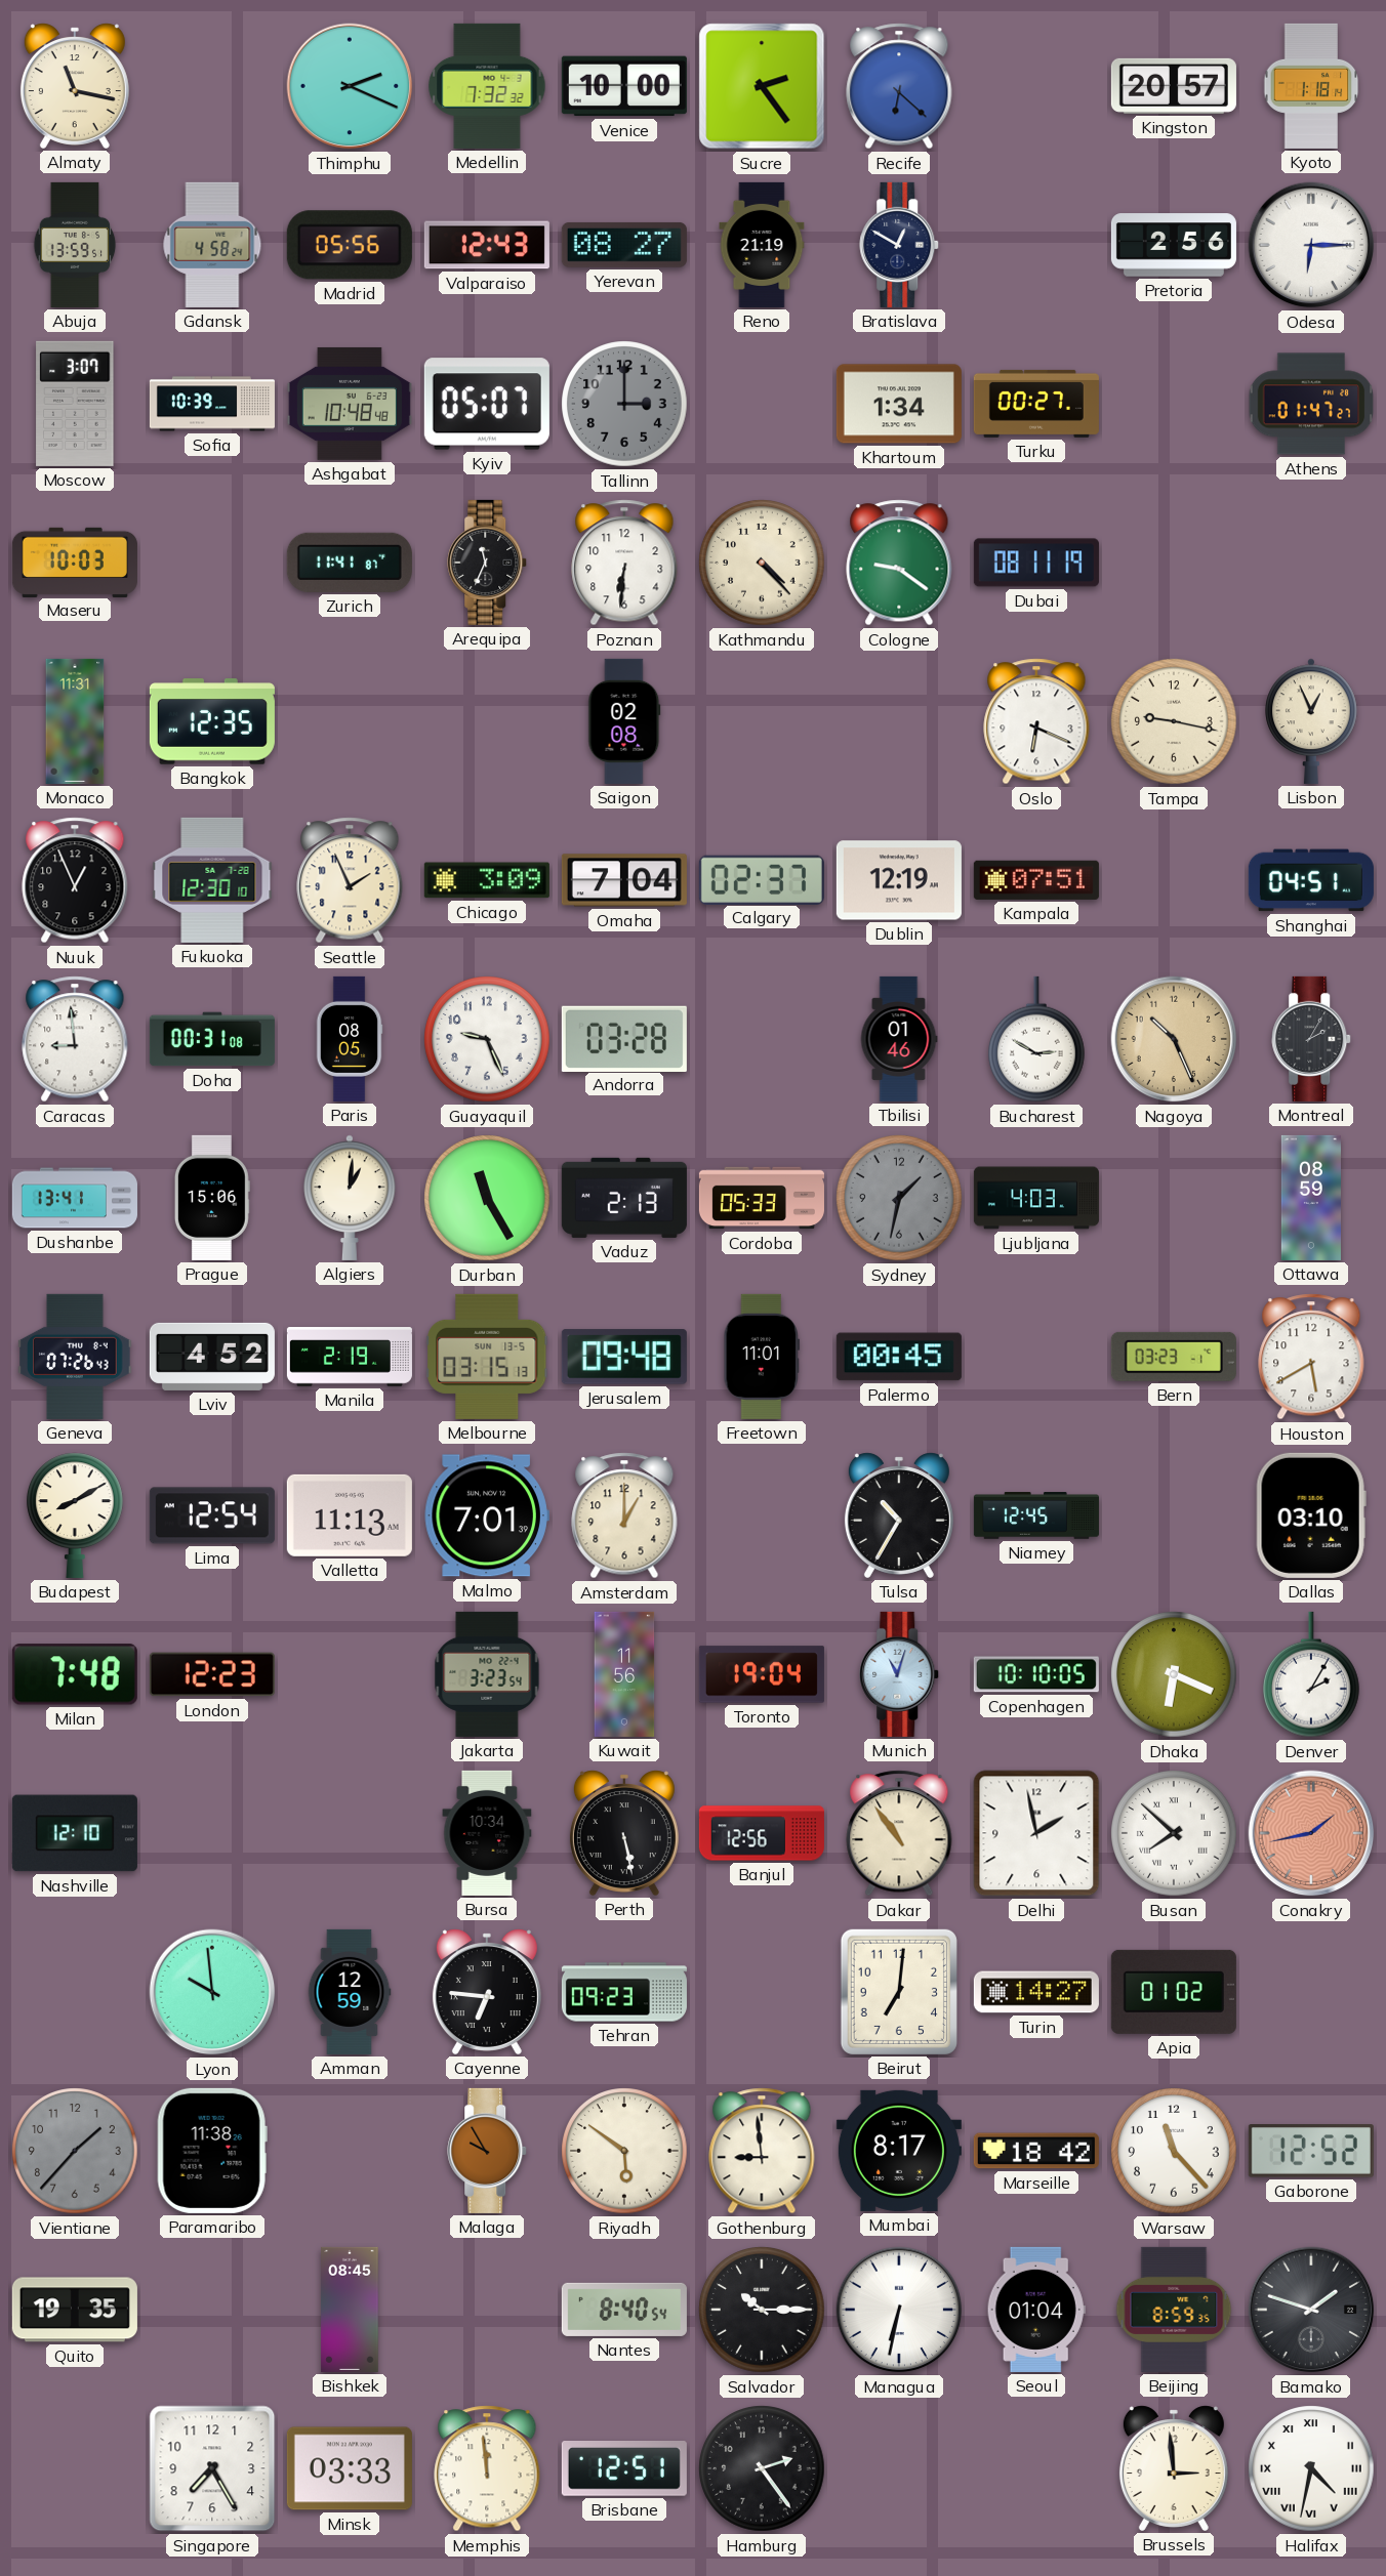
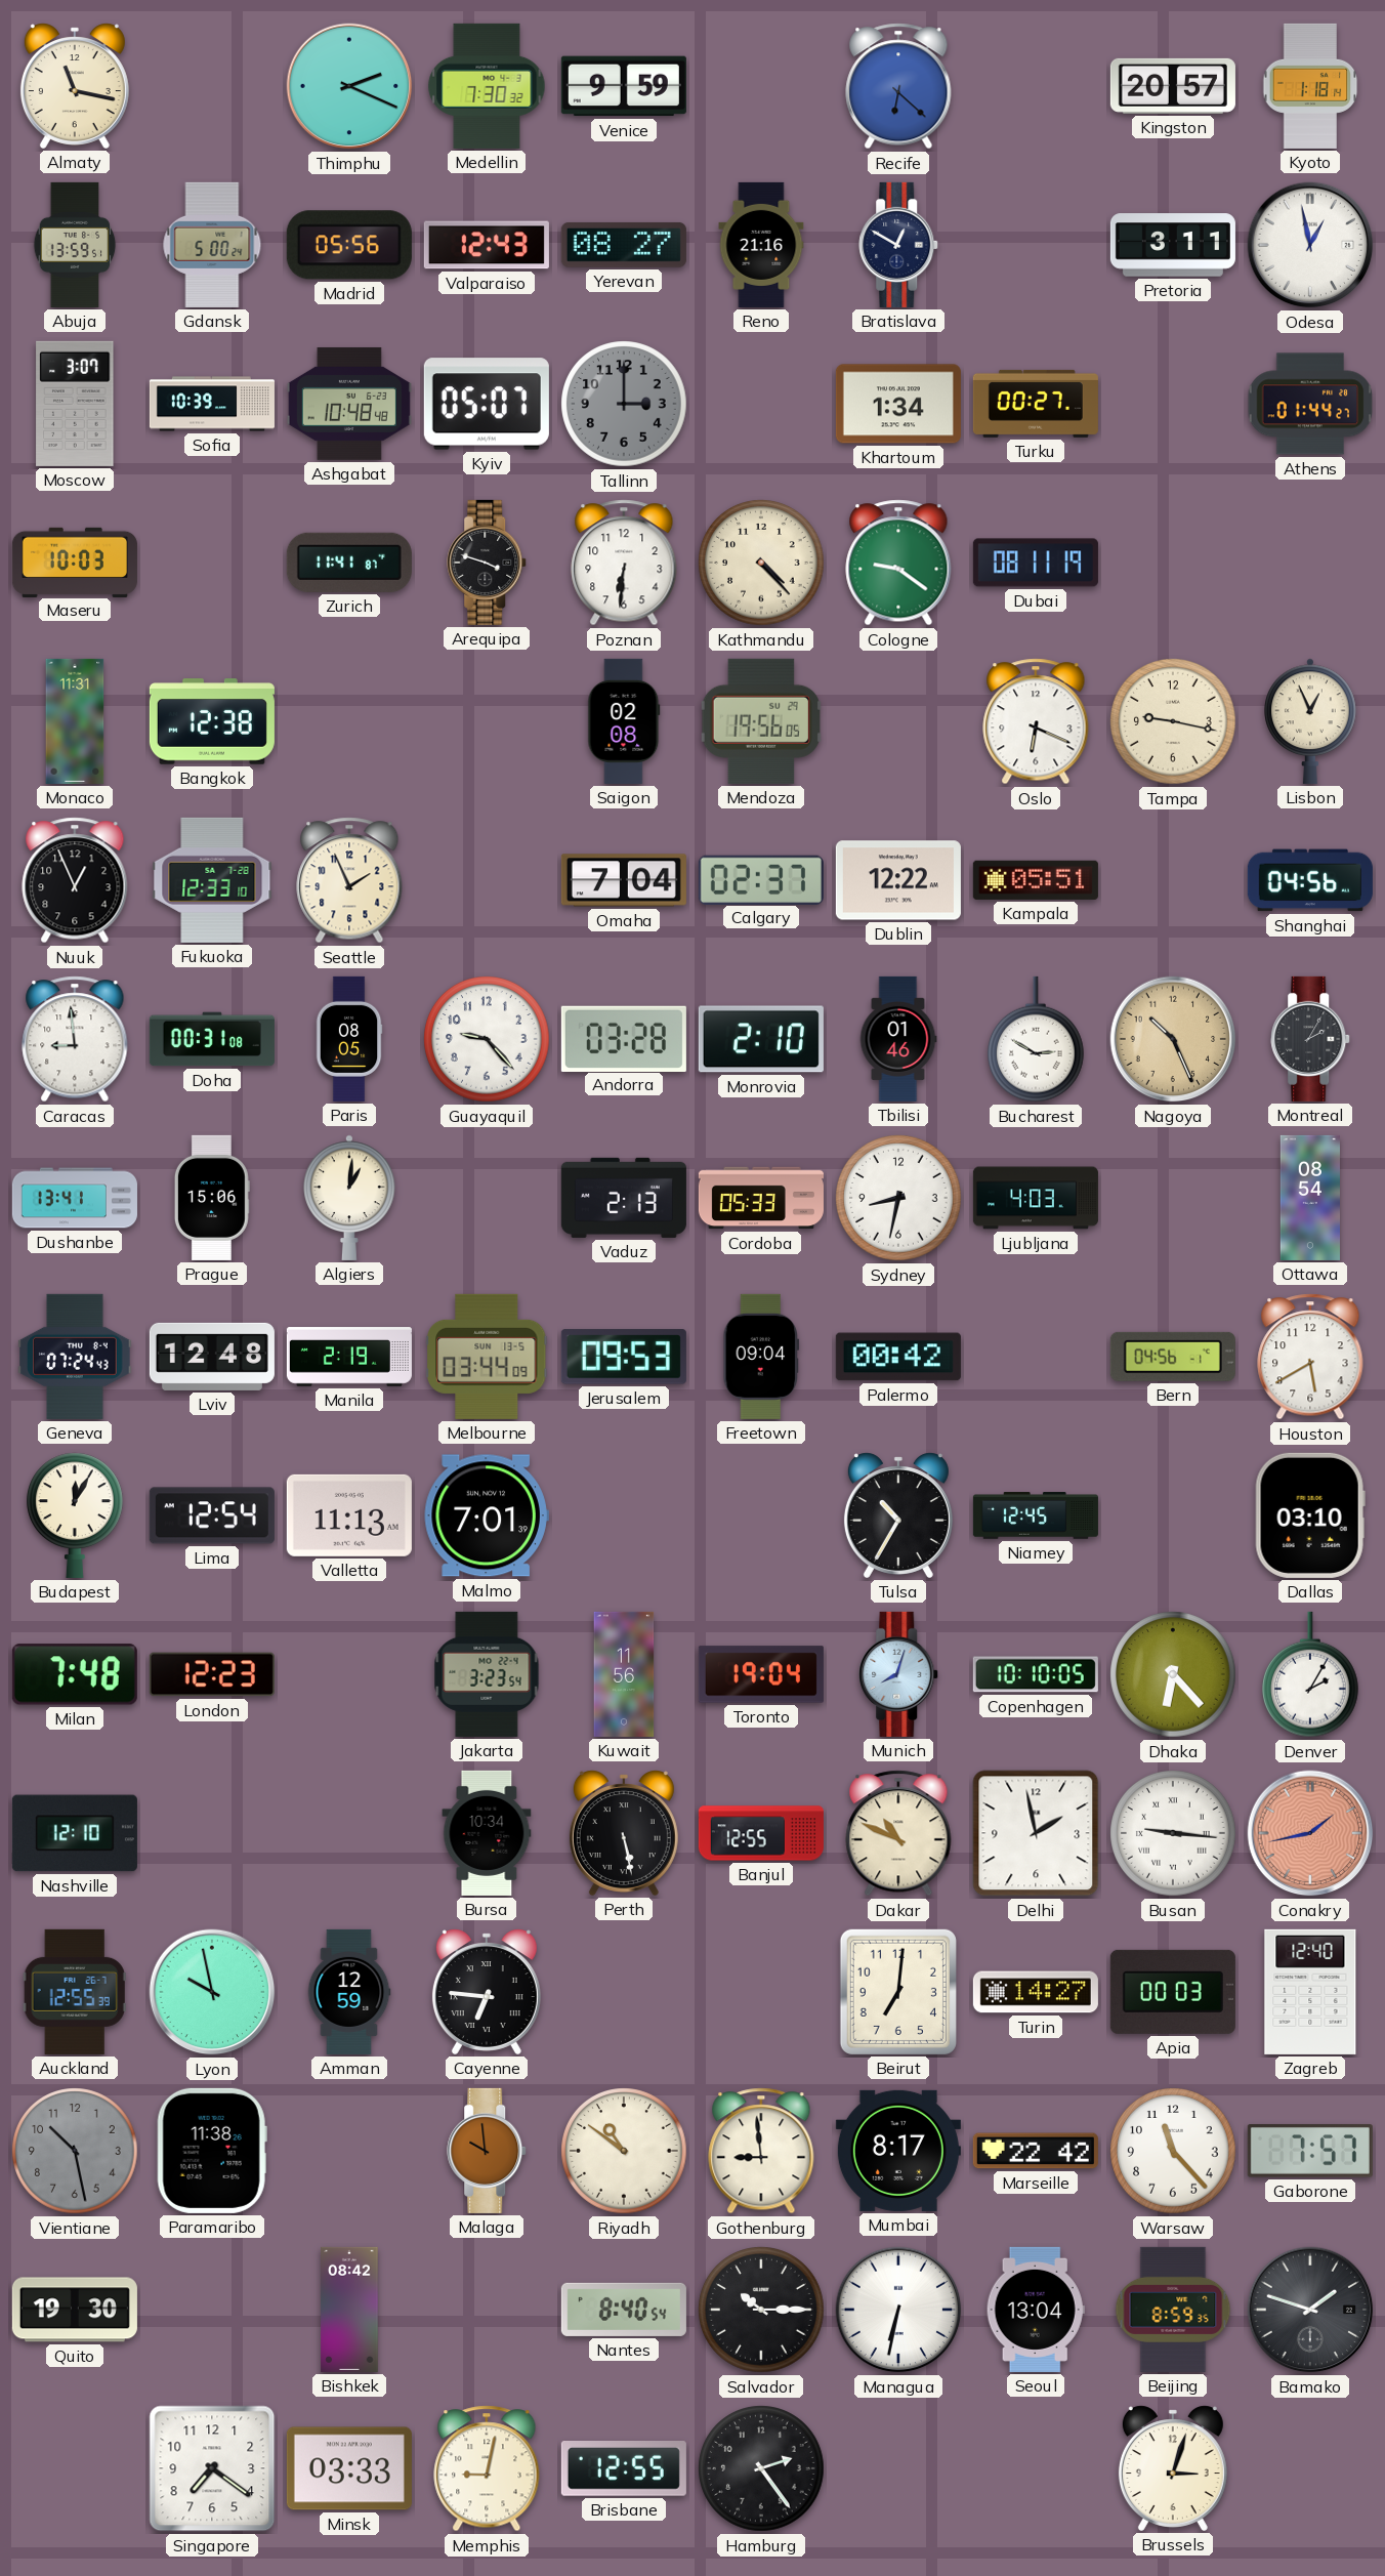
Medellin: 7:32 -> 7:30 (487, 86)
Venice: 10:00 -> 9:59 (624, 86)
Sucre: 2:24 -> none (762, 86)
Gdansk: 4:58 -> 5:00 (212, 245)
Reno: 21:19 -> 21:16 (761, 245)
Pretoria: 2:56 -> 3:11 (1173, 245)
Odesa: 6:15 -> 12:58 (1310, 245)
Athens: 01:47 -> 01:44 (1310, 404)
Arequipa: 11:34 -> 3:48 (488, 563)
Bangkok: 12:35 -> 12:38 (212, 721)
Mendoza: none -> 19:56 (760, 721)
Fukuoka: 12:30 -> 12:33 (212, 880)
Chicago: 3:09 -> none (487, 880)
Dublin: 12:19 -> 12:22 (898, 880)
Kampala: 07:51 -> 05:51 (1036, 880)
Shanghai: 04:51 -> 04:56 (1310, 880)
Guayaquil: 9:26 -> 9:23 (487, 1039)
Monrovia: none -> 2:10 (761, 1039)
Durban: 11:25 -> none (487, 1198)
Sydney: 1:32 -> 8:32 (898, 1198)
Sydney dial: grey -> white (898, 1198)
Ottawa: 08:59 -> 08:54 (1310, 1198)
Geneva: 07:26 -> 07:24 (75, 1357)
Lviv: 4:52 -> 12:48 (212, 1357)
Melbourne: 03:15 -> 03:44 (487, 1357)
Jerusalem: 09:48 -> 09:53 (624, 1357)
Freetown: 11:01 -> 09:04 (761, 1357)
Palermo: 00:45 -> 00:42 (898, 1357)
Bern: 03:23 -> 04:56 (1173, 1357)
Budapest: 8:10 -> 12:05 (76, 1515)
Amsterdam: 1:00 -> none (624, 1515)
Munich: 11:03 -> 8:03 (899, 1674)
Dhaka: 6:19 -> 6:23 (1173, 1674)
Banjul: 12:56 -> 12:55 (761, 1833)
Dakar: 10:54 -> 10:49 (898, 1833)
Busan: 7:52 -> 9:16 (1173, 1833)
Auckland: none -> 12:55 (75, 1992)
Lyon: 9:59 -> 9:58 (212, 1992)
Tehran: 09:23 -> none (624, 1992)
Apia: 01:02 -> 00:03 (1173, 1992)
Zagreb: none -> 12:40 (1310, 1992)
Vientiane: 1:37 -> 10:28 (75, 2151)
Malaga: 9:55 -> 9:59 (488, 2151)
Riyadh: 5:51 -> 10:51 (624, 2151)
Marseille: 18:42 -> 22:42 (1036, 2151)
Gaborone: 12:52 -> 7:57 (1310, 2152)
Quito: 19:35 -> 19:30 (75, 2310)
Bishkek: 08:45 -> 08:42 (349, 2310)
Seoul: 01:04 -> 13:04 (1036, 2310)
Singapore: 7:25 -> 7:21 (212, 2468)
Memphis: 11:59 -> 9:02 (487, 2468)
Brisbane: 12:51 -> 12:55 (624, 2469)
Brussels: 2:59 -> 3:03 (1173, 2468)
Halifax: 4:32 -> none (1311, 2468)
